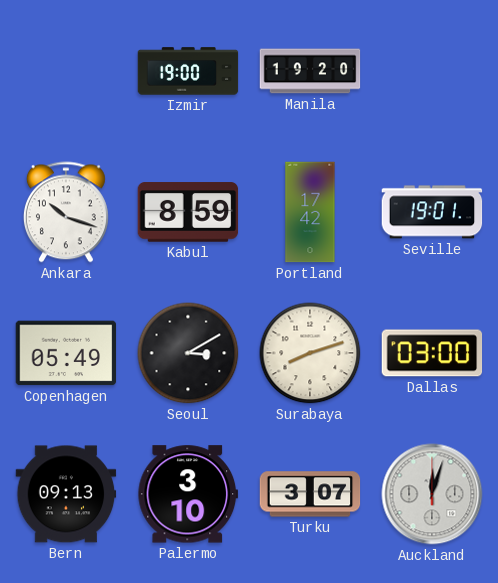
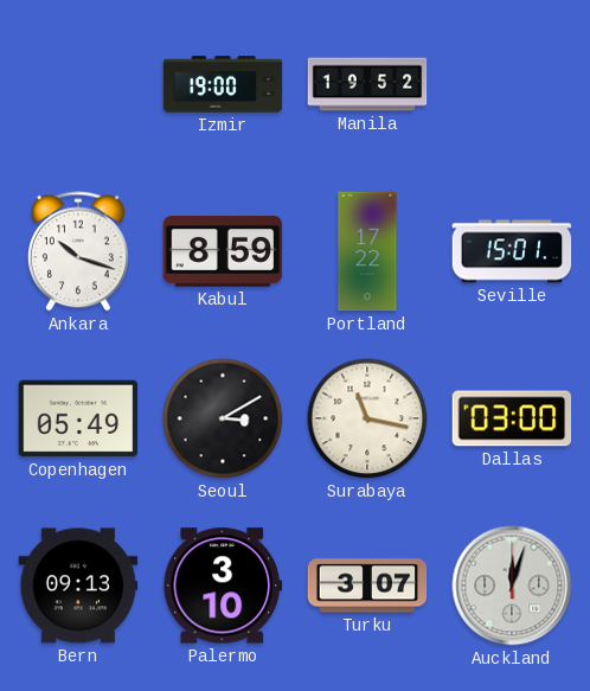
Manila: 19:20 -> 19:52 (367, 84)
Portland: 17:42 -> 17:22 (367, 251)
Seville: 19:01 -> 15:01 (512, 251)
Surabaya: 8:12 -> 11:17 (367, 418)
